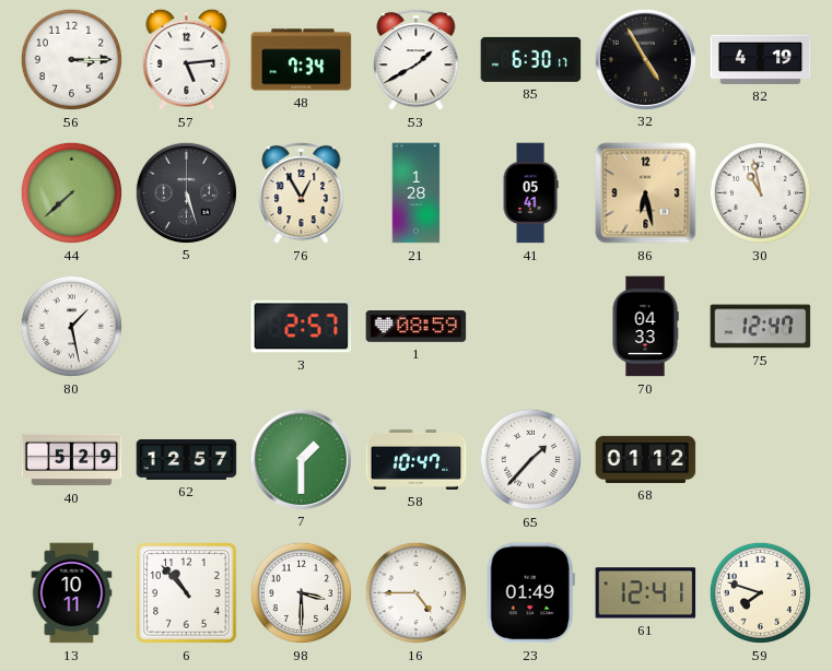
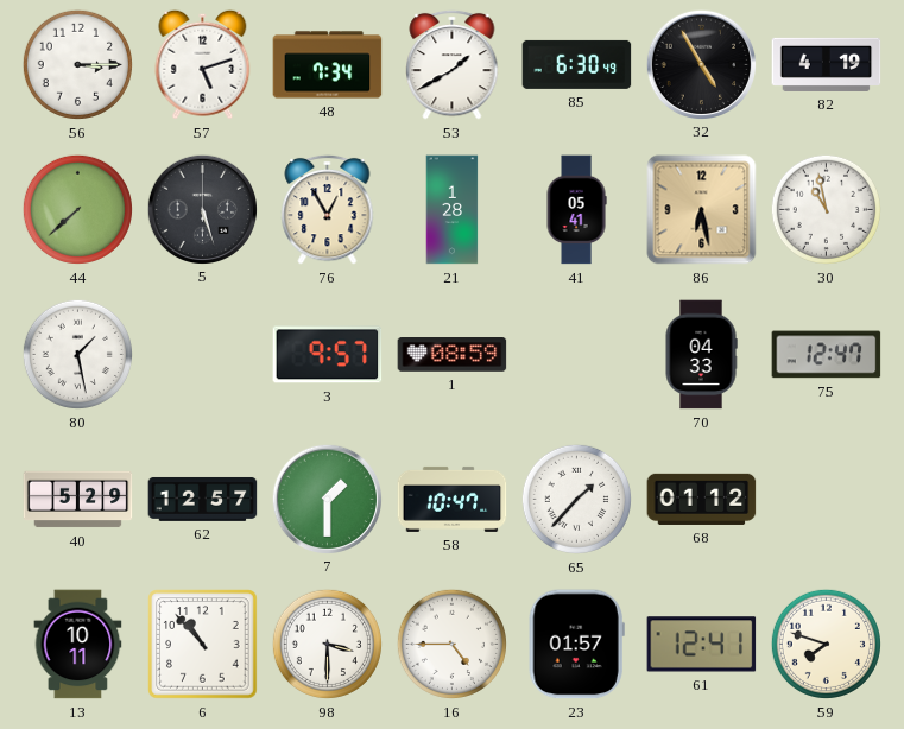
57: 5:14 -> 5:12 (203, 64)
85: 6:30:17 -> 6:30:49 (577, 64)
3: 2:57 -> 9:57 (328, 355)
23: 01:49 -> 01:57 (576, 645)
